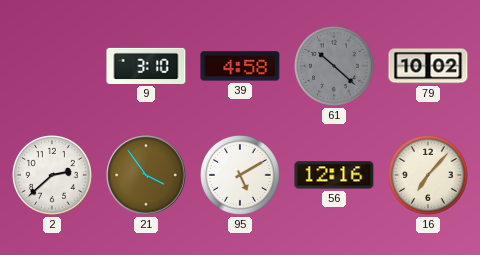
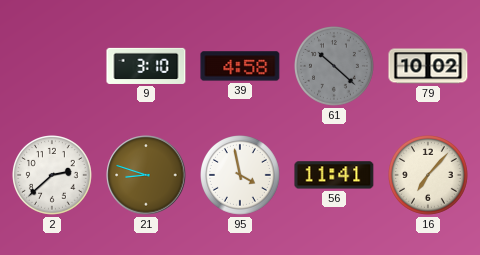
21: 3:54 -> 8:48 (146, 175)
95: 5:10 -> 3:58 (241, 176)
56: 12:16 -> 11:41 (334, 175)
